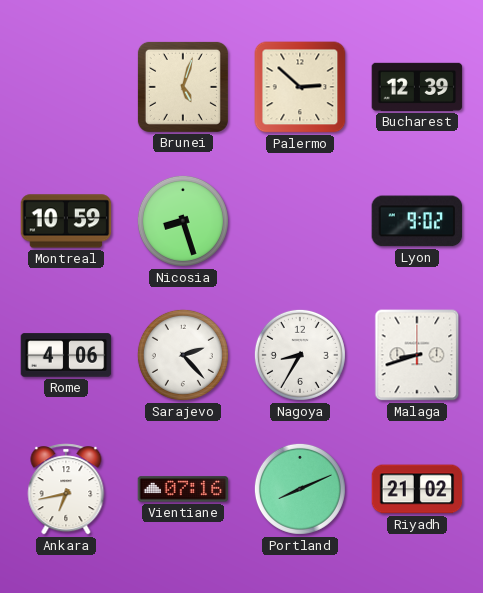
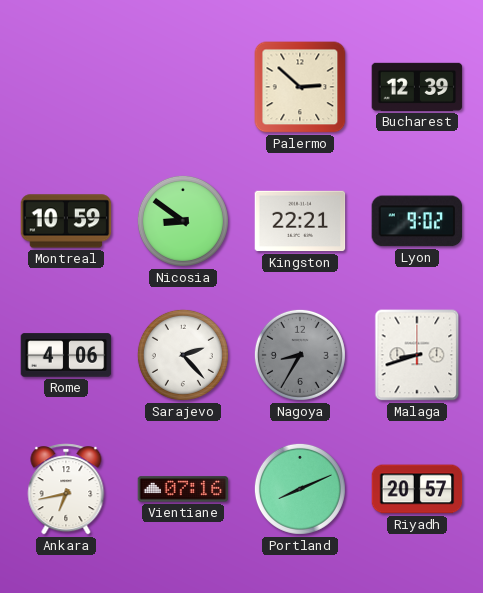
Brunei: 5:03 -> none (183, 87)
Nicosia: 8:27 -> 8:51 (183, 221)
Kingston: none -> 22:21 (300, 221)
Nagoya dial: white -> grey (300, 355)
Riyadh: 21:02 -> 20:57 (417, 489)
